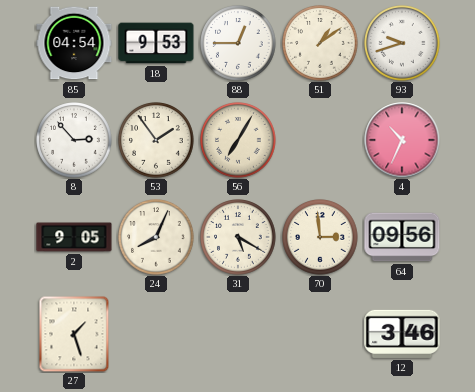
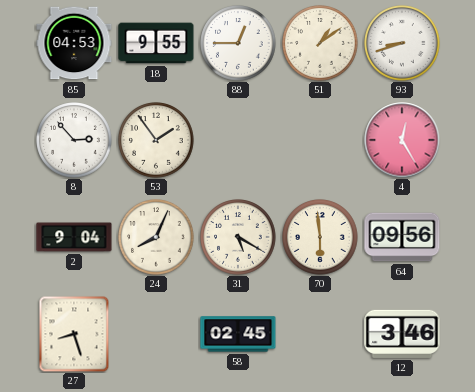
85: 04:54 -> 04:53 (74, 43)
18: 9:53 -> 9:55 (156, 43)
93: 9:42 -> 8:42 (402, 43)
56: 7:05 -> none (238, 140)
4: 10:34 -> 12:25 (402, 140)
2: 9:05 -> 9:04 (74, 237)
70: 2:59 -> 5:59 (320, 237)
27: 1:27 -> 8:27 (74, 334)
58: none -> 02:45 (238, 334)
